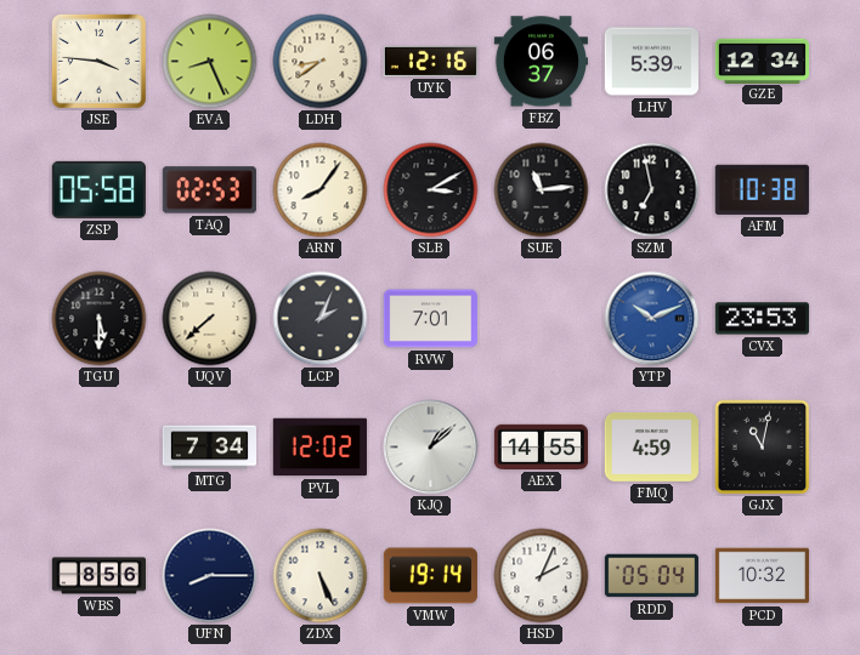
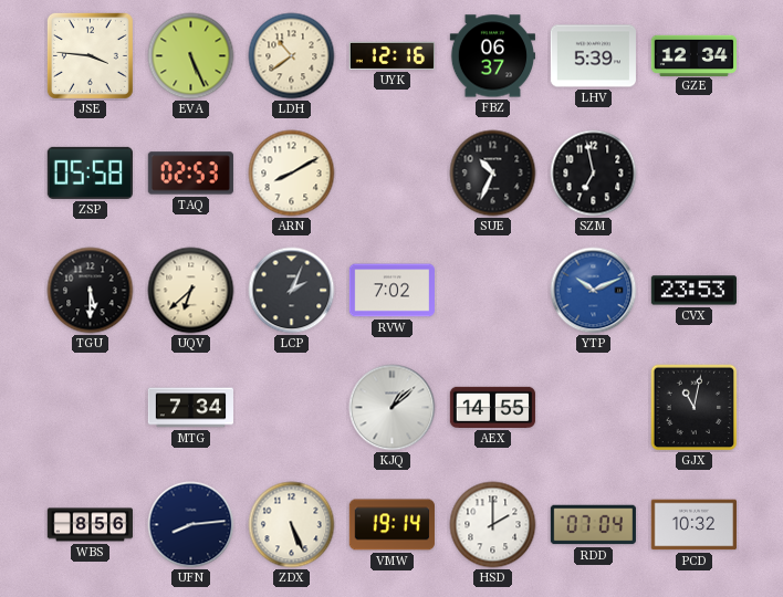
EVA: 8:26 -> 5:26 (191, 56)
LDH: 8:39 -> 10:39 (292, 56)
ARN: 8:06 -> 8:10 (292, 174)
SLB: 3:10 -> none (431, 190)
SUE: 11:14 -> 10:34 (493, 174)
AFM: 10:38 -> none (762, 189)
UQV: 7:38 -> 6:38 (191, 291)
RVW: 7:01 -> 7:02 (391, 291)
PVL: 12:02 -> none (319, 448)
FMQ: 4:59 -> none (651, 448)
UFN: 8:15 -> 8:14 (191, 525)
HSD: 2:04 -> 2:00 (493, 525)
RDD: 05:04 -> 07:04 (593, 525)
